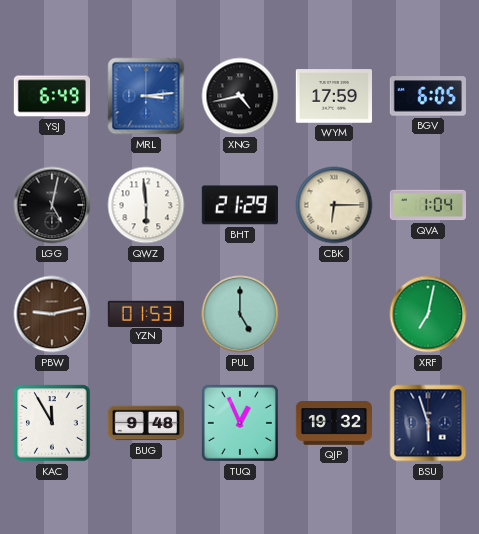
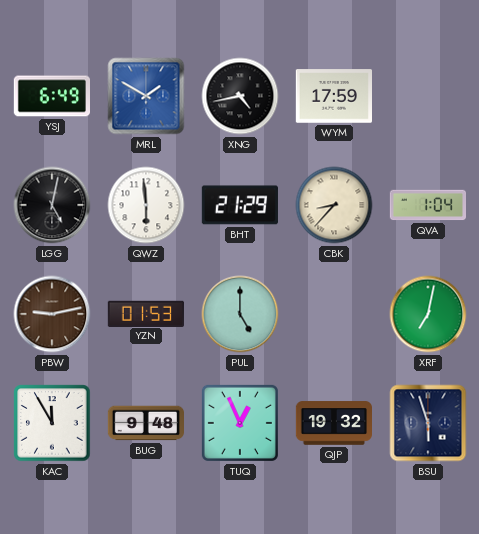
MRL: 3:14 -> 1:50 (146, 96)
BGV: 6:05 -> none (428, 96)
CBK: 6:15 -> 8:37 (334, 205)
